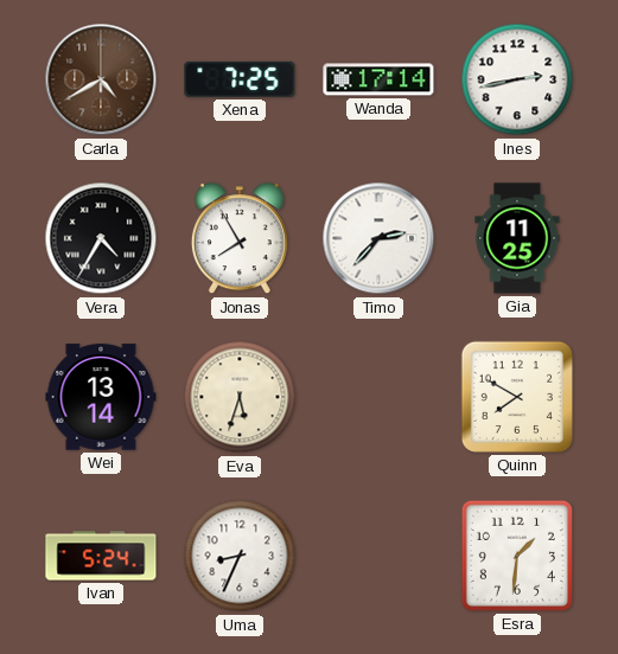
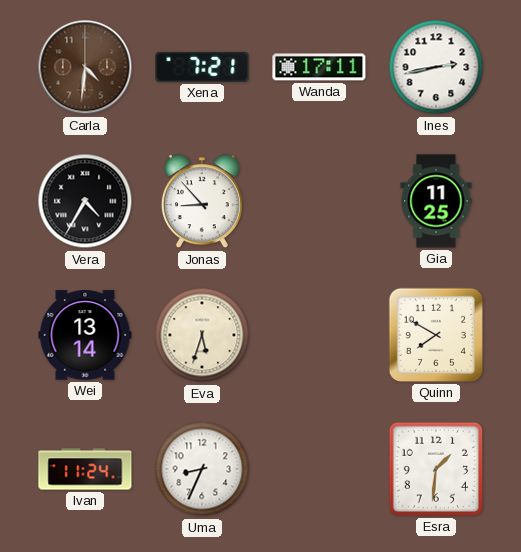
Carla: 4:40 -> 4:31 (85, 67)
Xena: 7:25 -> 7:21 (202, 67)
Wanda: 17:14 -> 17:11 (319, 67)
Jonas: 7:55 -> 8:53 (202, 202)
Timo: 2:37 -> none (378, 238)
Ivan: 5:24 -> 11:24 (85, 469)
